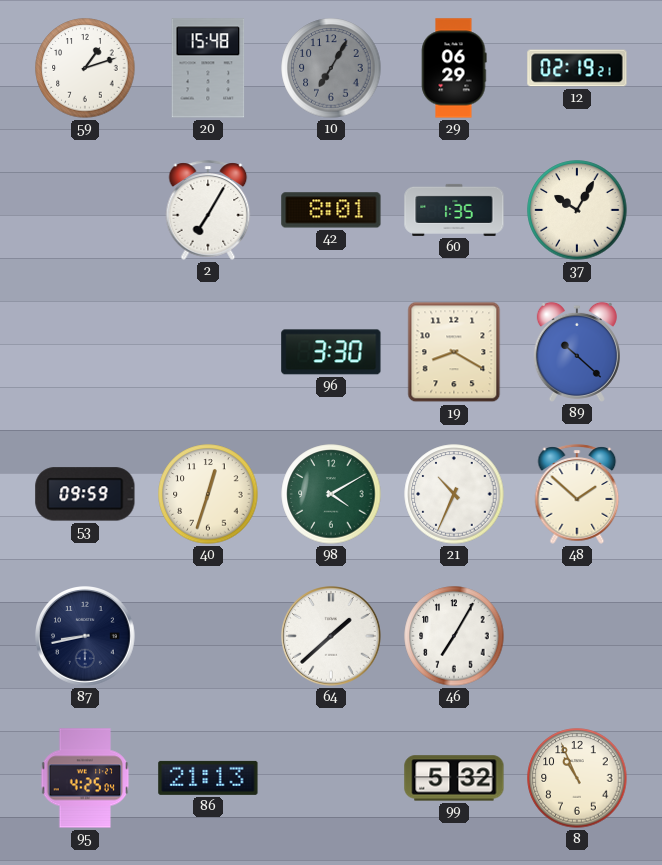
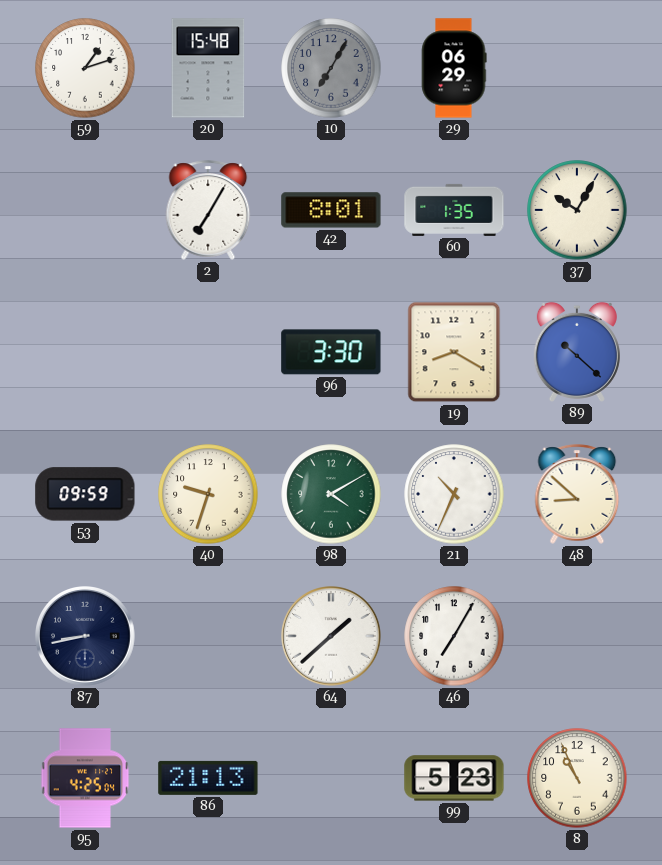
12: 02:19 -> none (577, 68)
40: 12:33 -> 9:33 (208, 494)
48: 1:52 -> 8:52 (577, 494)
99: 5:32 -> 5:23 (454, 778)
